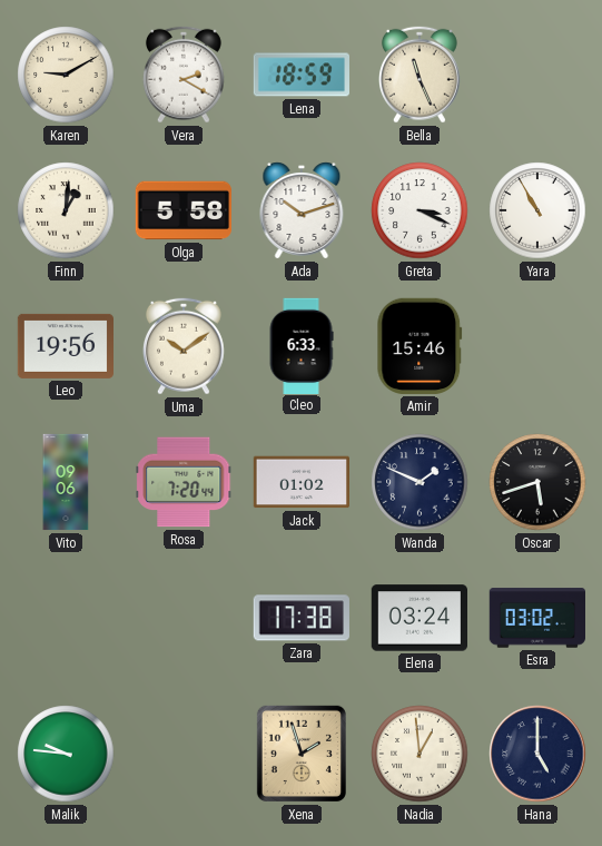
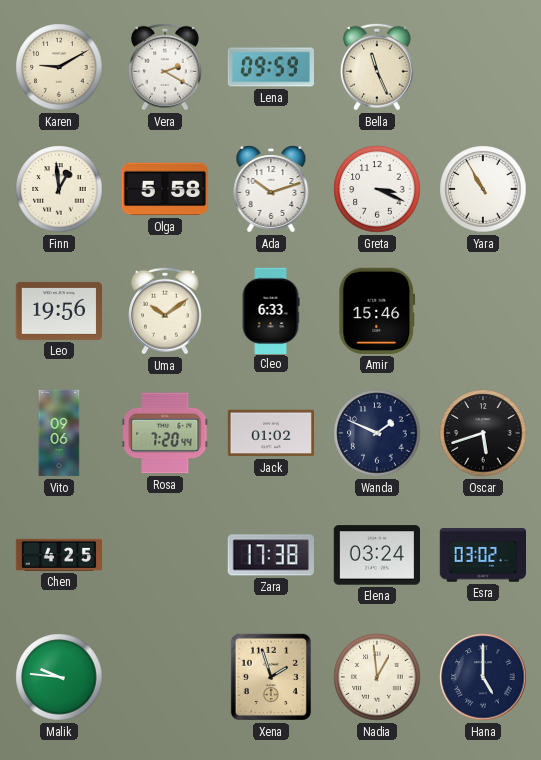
Lena: 18:59 -> 09:59 (270, 67)
Finn: 1:01 -> 12:59 (59, 189)
Chen: none -> 4:25 (58, 555)
